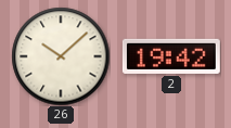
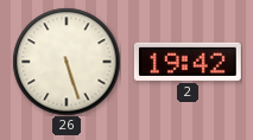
26: 10:08 -> 5:27 (67, 62)
